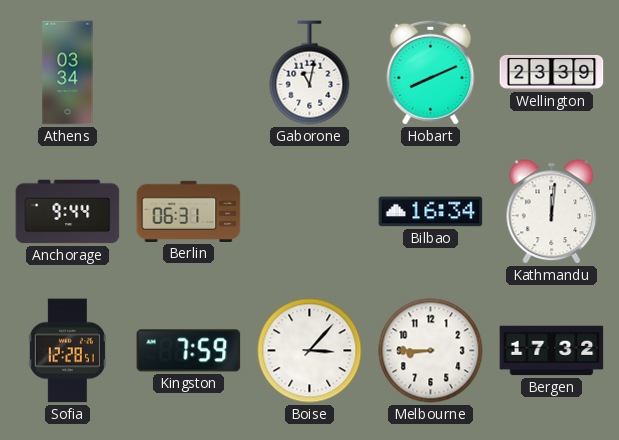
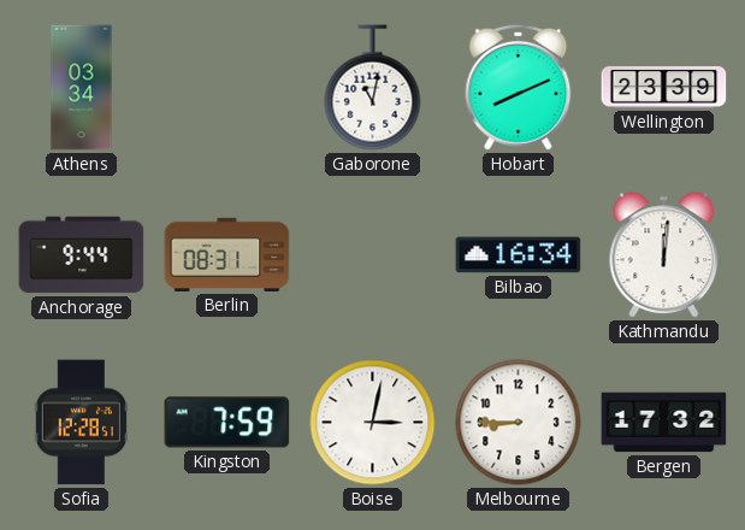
Berlin: 06:31 -> 08:31 (227, 254)
Boise: 3:07 -> 3:02 (373, 423)
